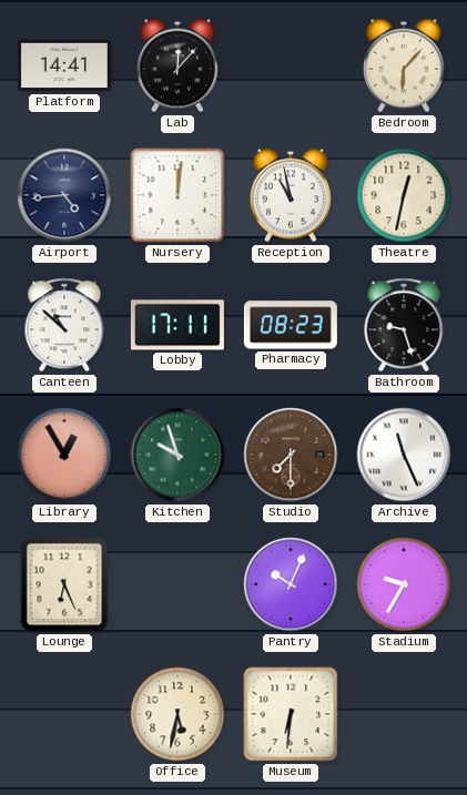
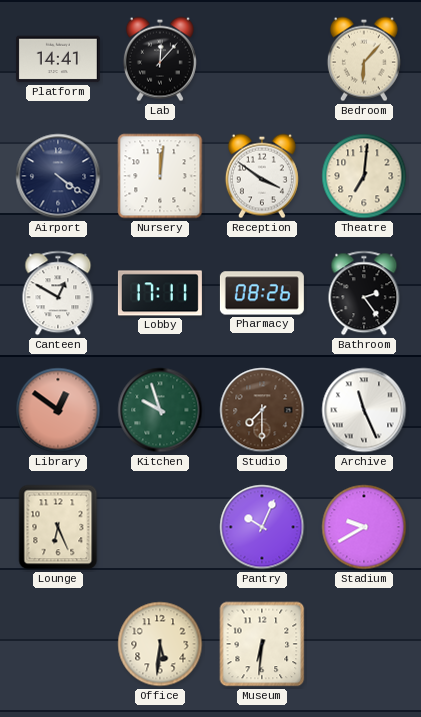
Airport: 4:44 -> 4:21 (58, 176)
Reception: 10:58 -> 3:51 (262, 176)
Theatre: 12:32 -> 7:01 (364, 176)
Canteen: 10:52 -> 12:50 (58, 293)
Pharmacy: 08:23 -> 08:26 (262, 293)
Bathroom: 9:27 -> 2:24 (364, 293)
Library: 12:55 -> 12:51 (58, 410)
Stadium: 9:35 -> 9:40 (364, 527)
Office: 5:32 -> 5:31 (160, 644)
